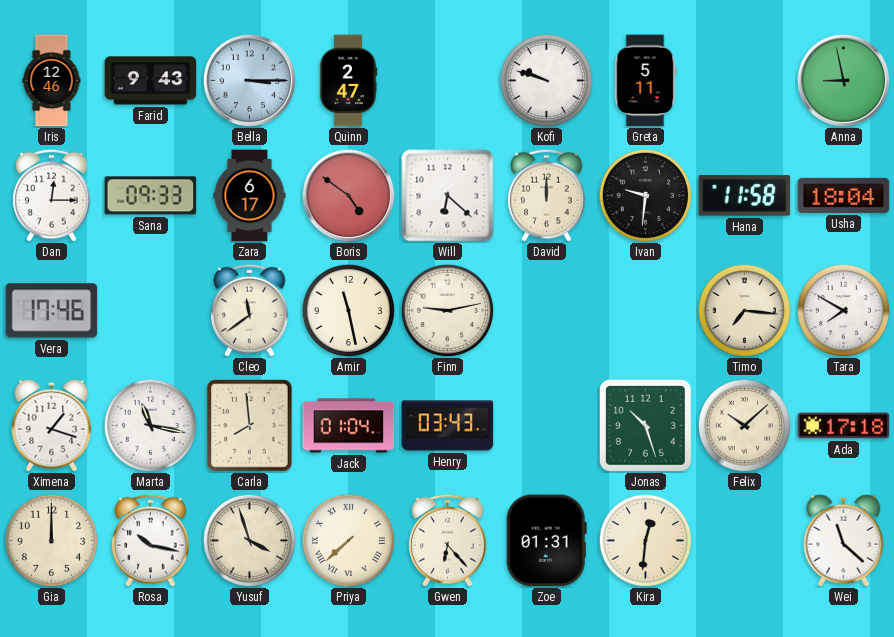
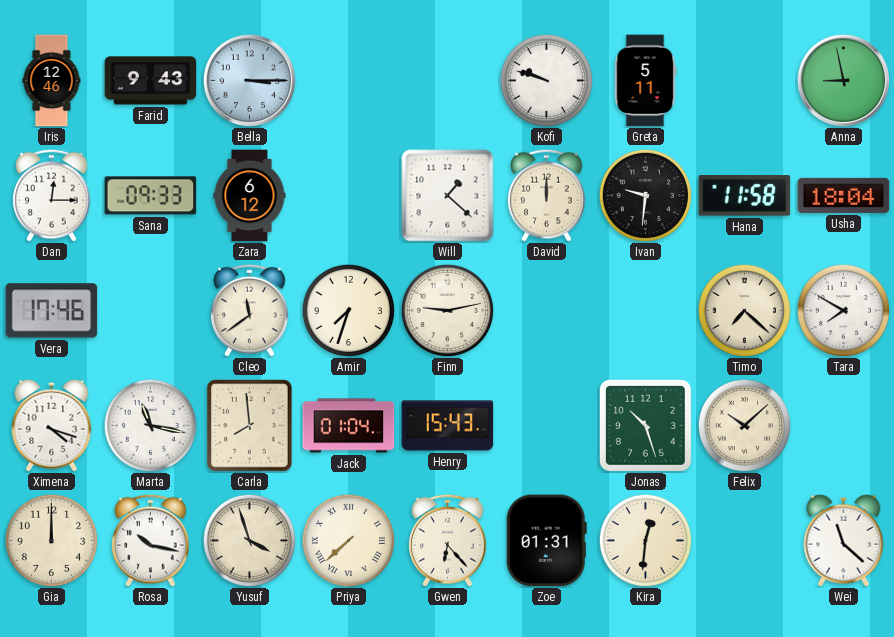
Quinn: 2:47 -> none (348, 81)
Zara: 6:17 -> 6:12 (250, 196)
Boris: 4:51 -> none (348, 195)
Will: 6:22 -> 1:22 (448, 196)
Amir: 11:28 -> 7:33 (348, 310)
Timo: 7:16 -> 7:22 (744, 310)
Ximena: 1:18 -> 4:18 (52, 425)
Henry: 03:43 -> 15:43 (448, 426)
Ada: 17:18 -> none (844, 426)
